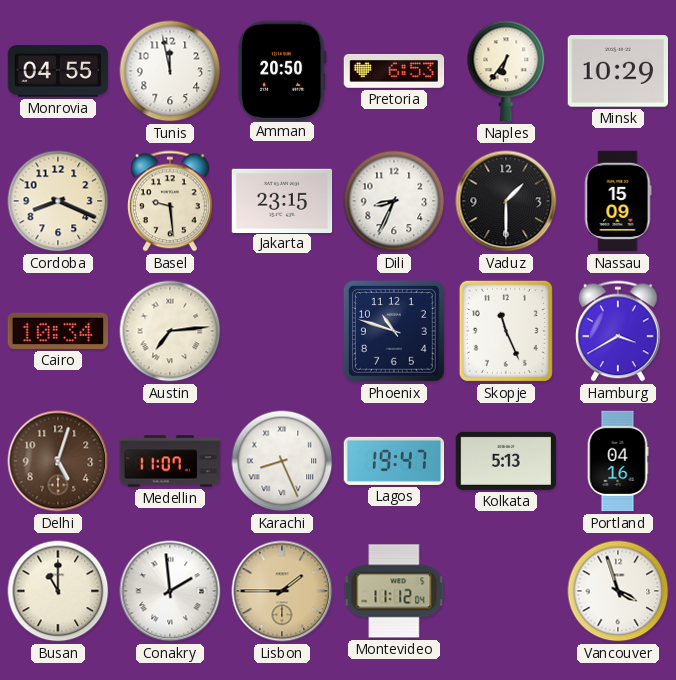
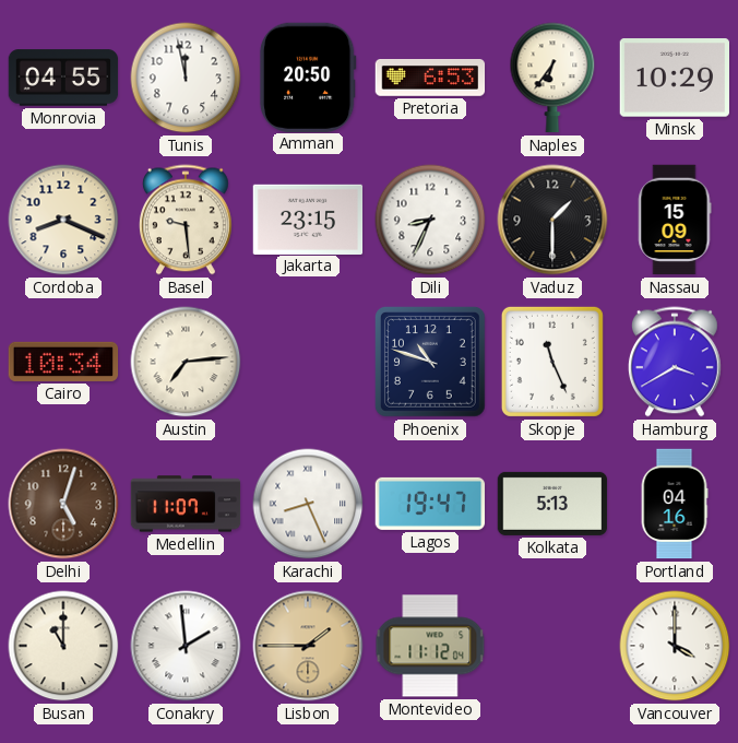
Vancouver: 3:57 -> 4:00 (675, 646)
